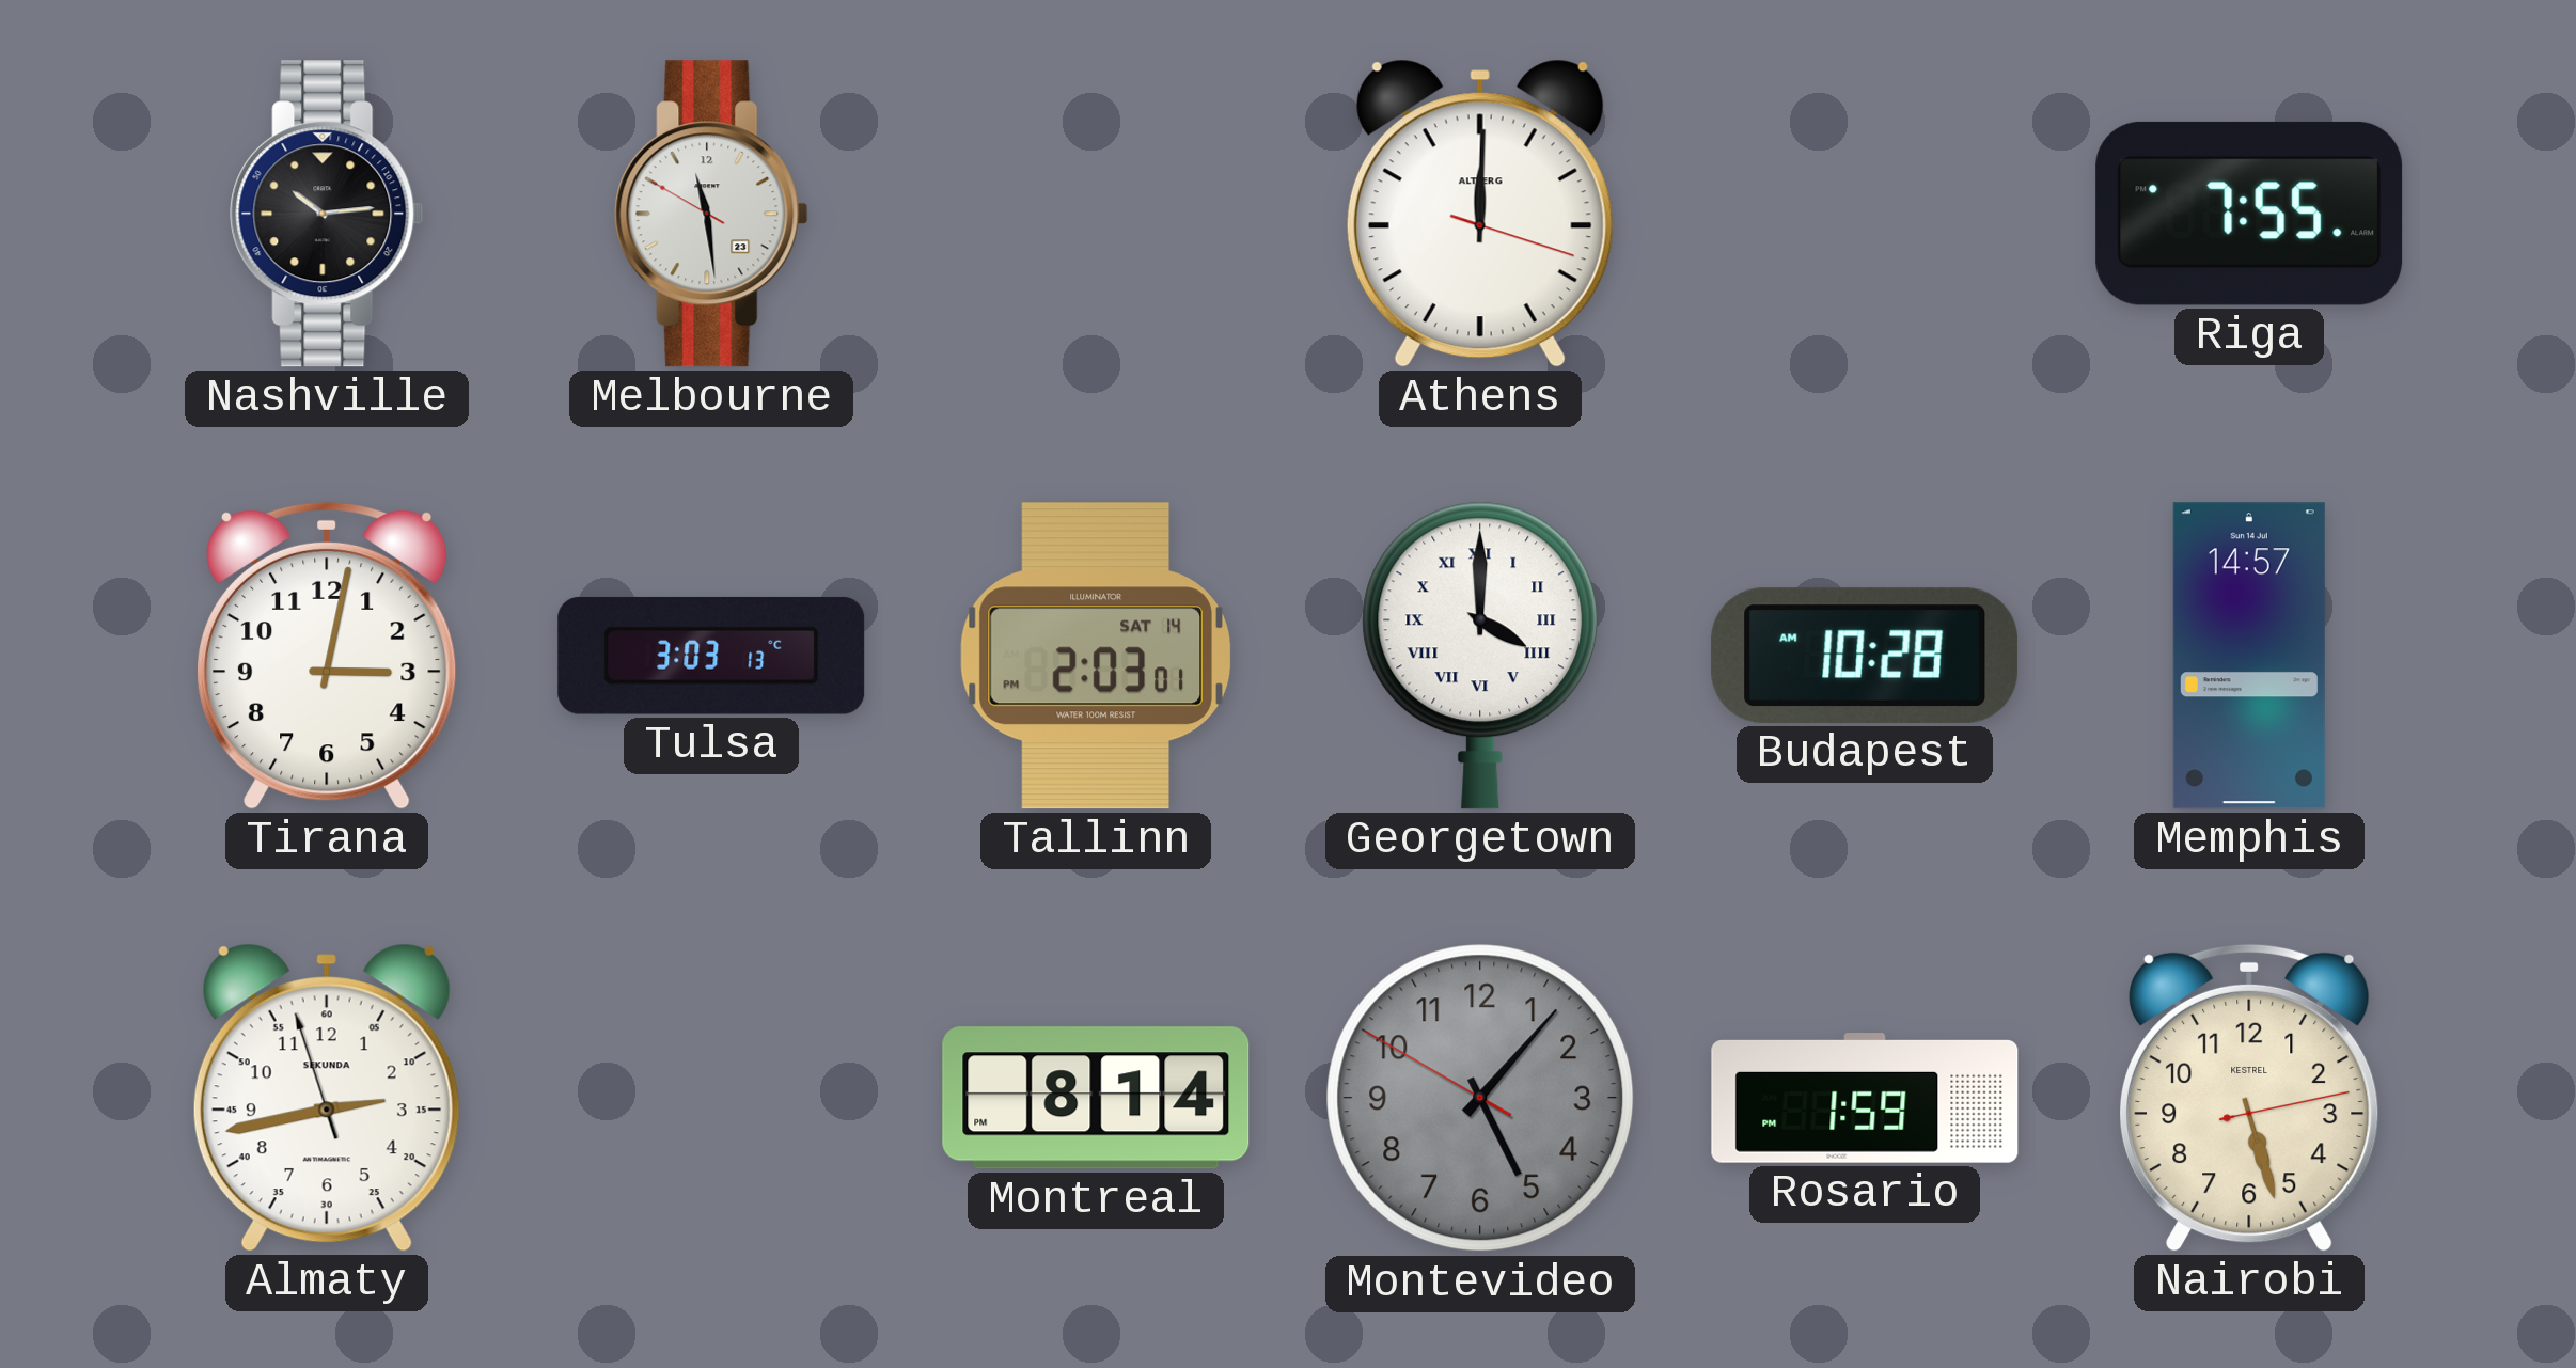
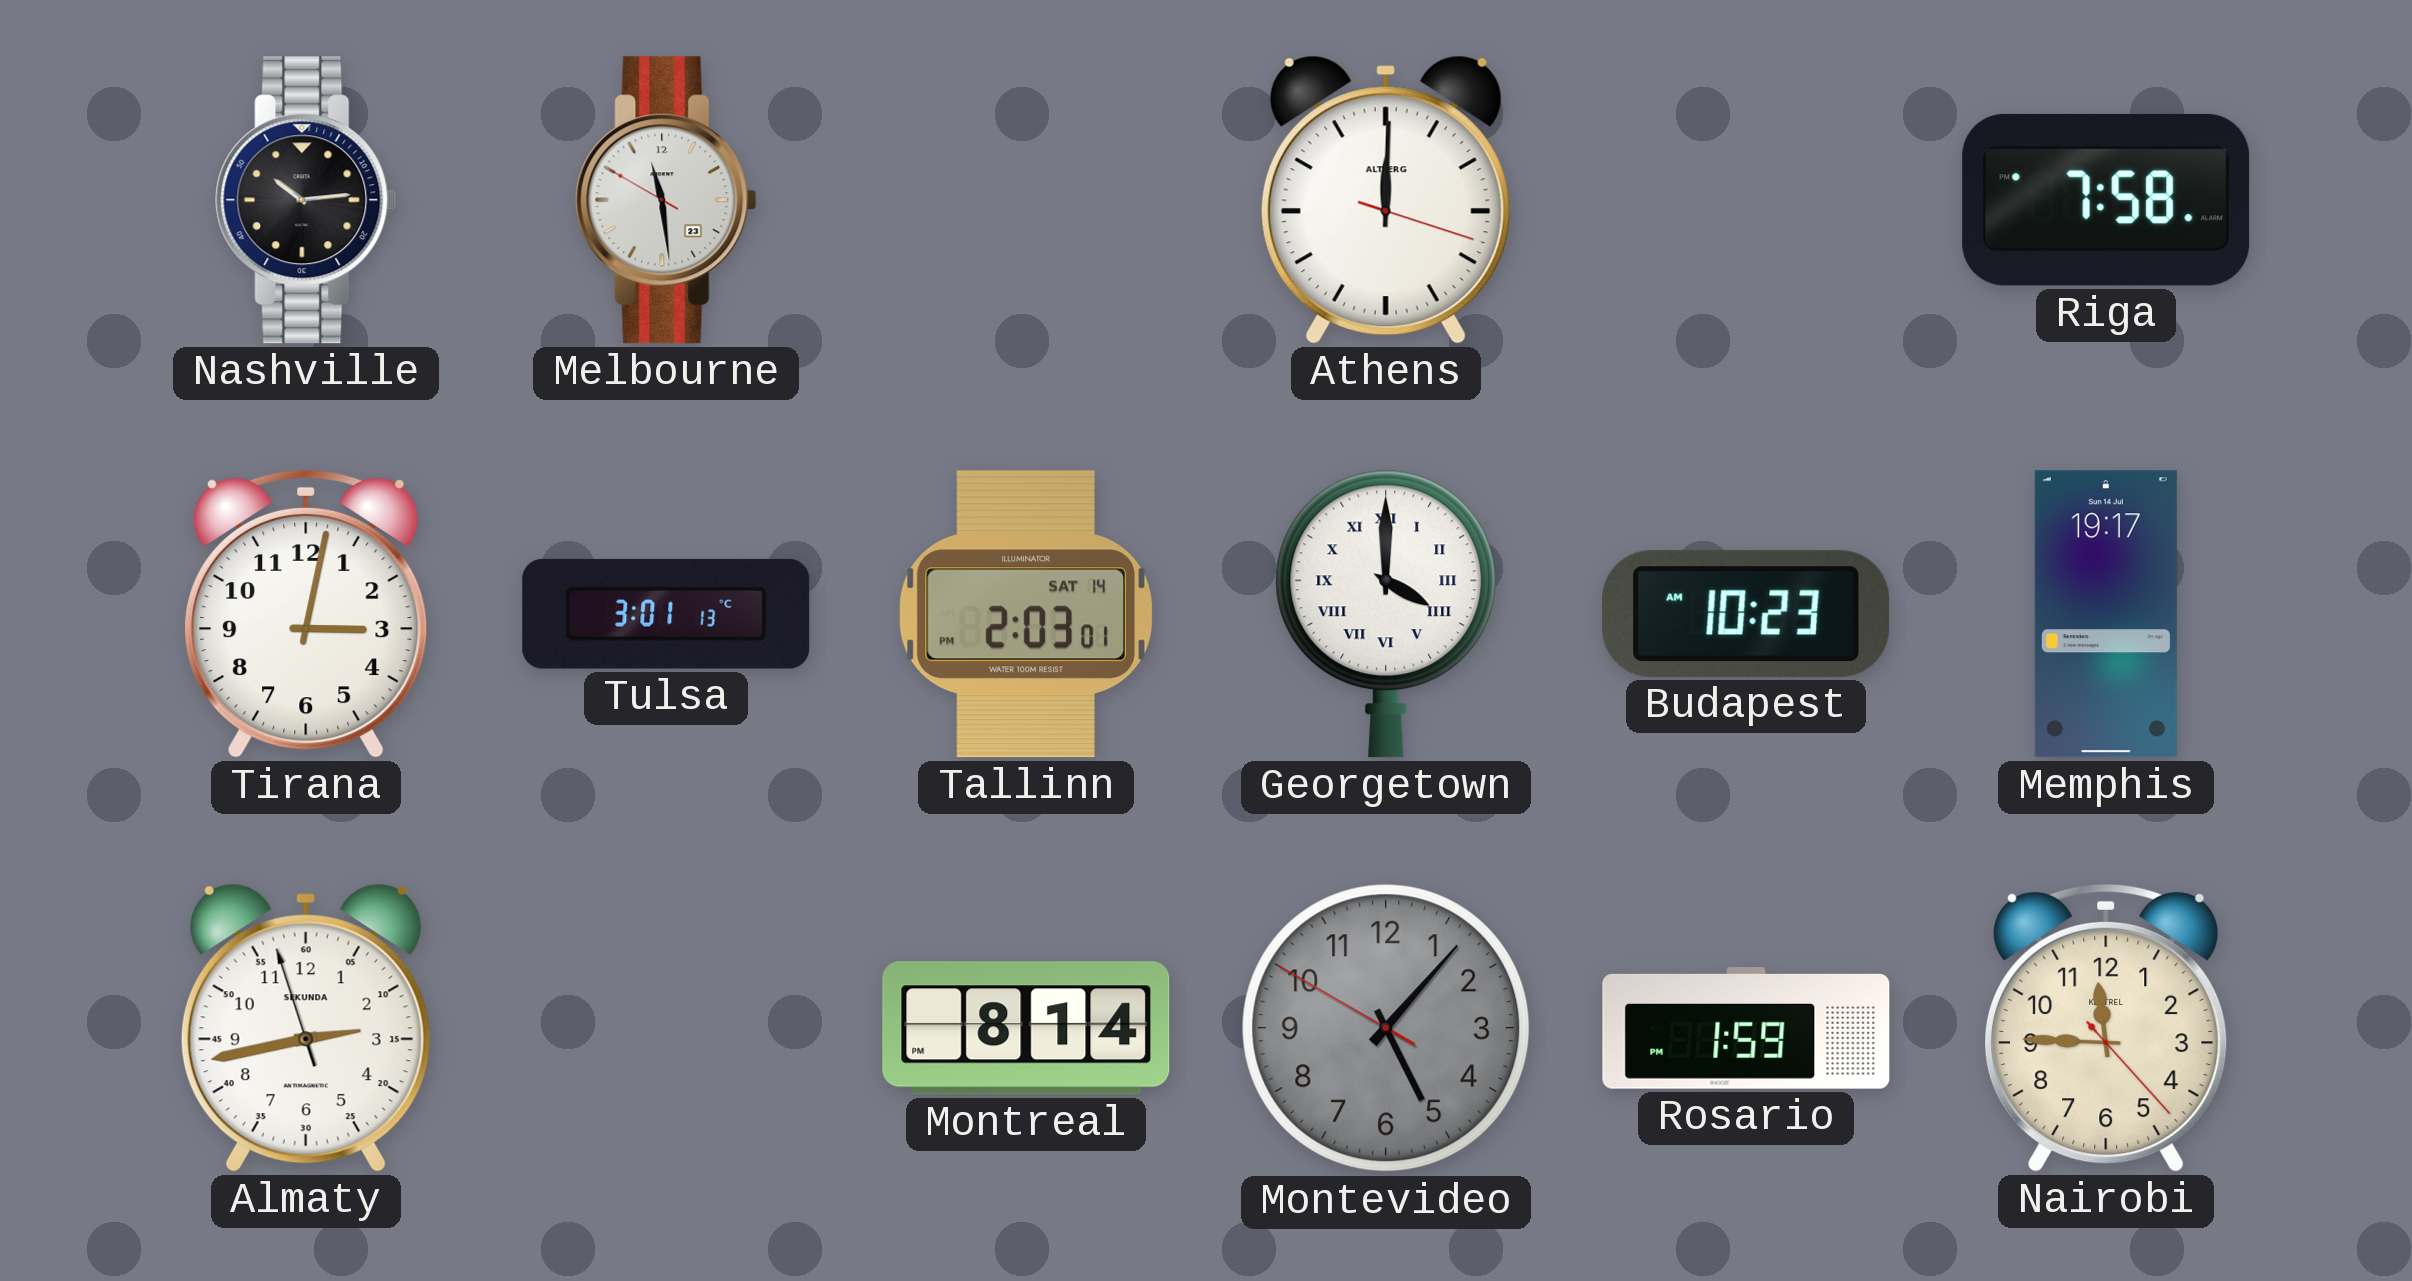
Riga: 7:55 -> 7:58 (2106, 200)
Tulsa: 3:03 -> 3:01 (666, 614)
Budapest: 10:28 -> 10:23 (1746, 614)
Memphis: 14:57 -> 19:17 (2106, 614)
Nairobi: 5:27 -> 11:45 (2107, 1028)
